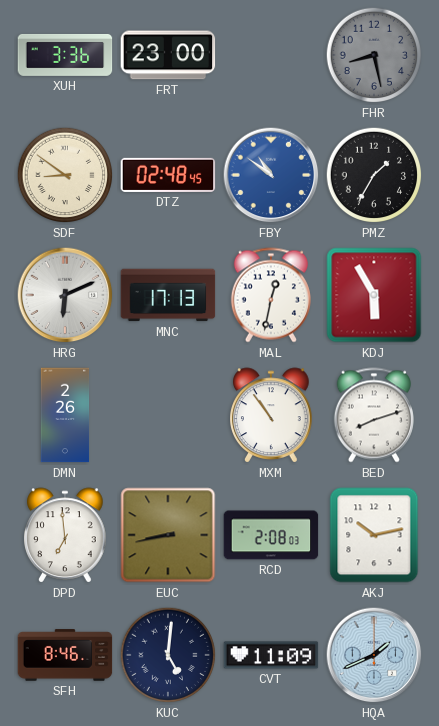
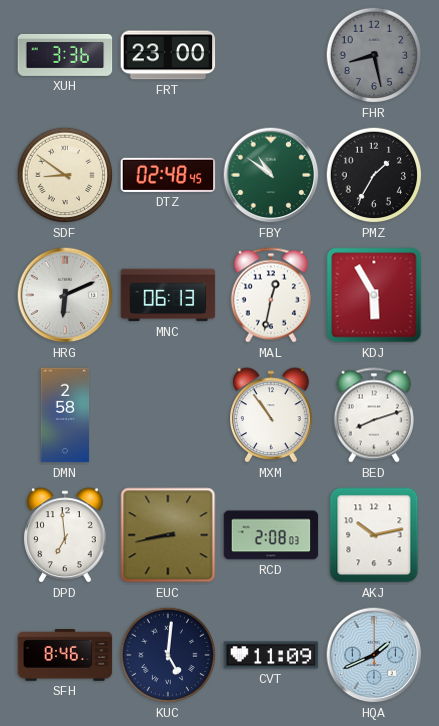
FBY dial: blue -> green (271, 175)
MNC: 17:13 -> 06:13 (168, 295)
DMN: 2:26 -> 2:58 (65, 415)
